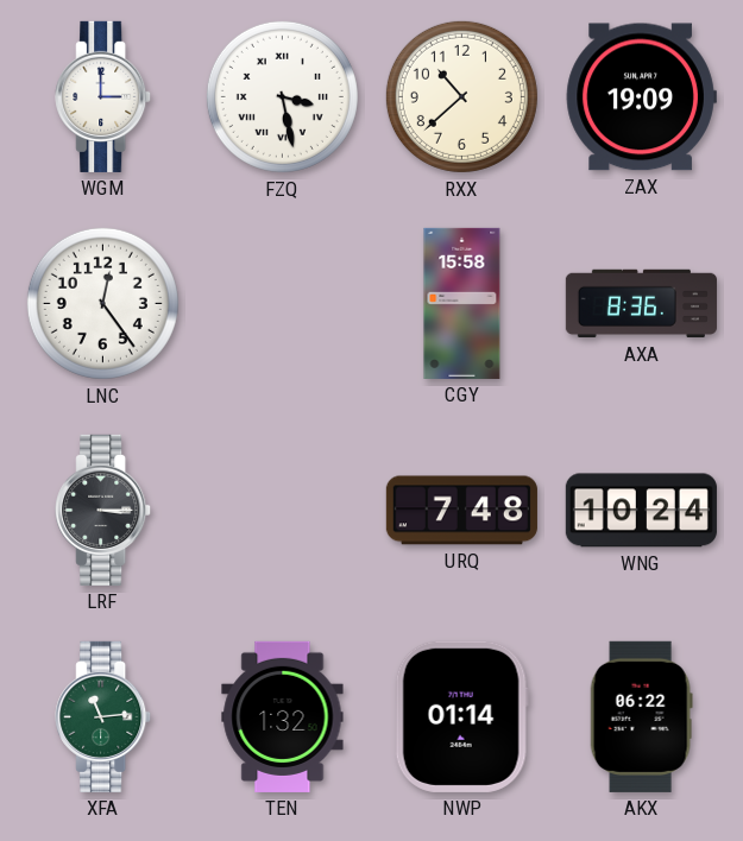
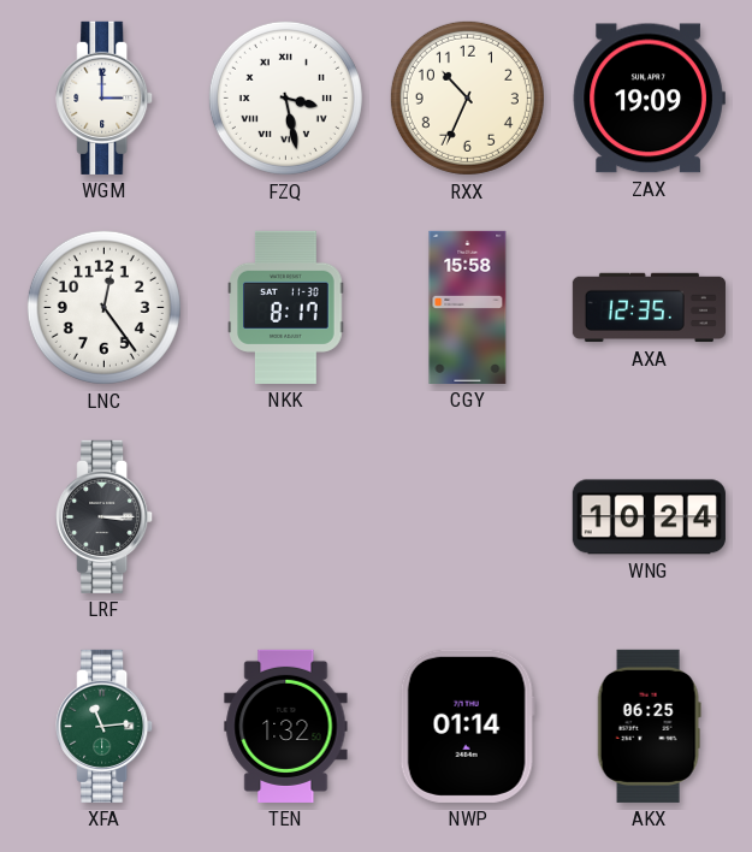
RXX: 10:38 -> 10:34 (467, 97)
NKK: none -> 8:17 (286, 307)
AXA: 8:36 -> 12:35 (649, 308)
URQ: 7:48 -> none (461, 511)
AKX: 06:22 -> 06:25 (649, 726)
